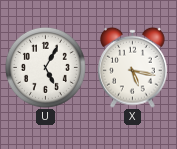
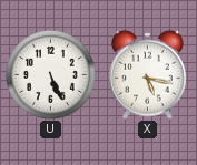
U: 5:05 -> 5:26 (50, 74)
